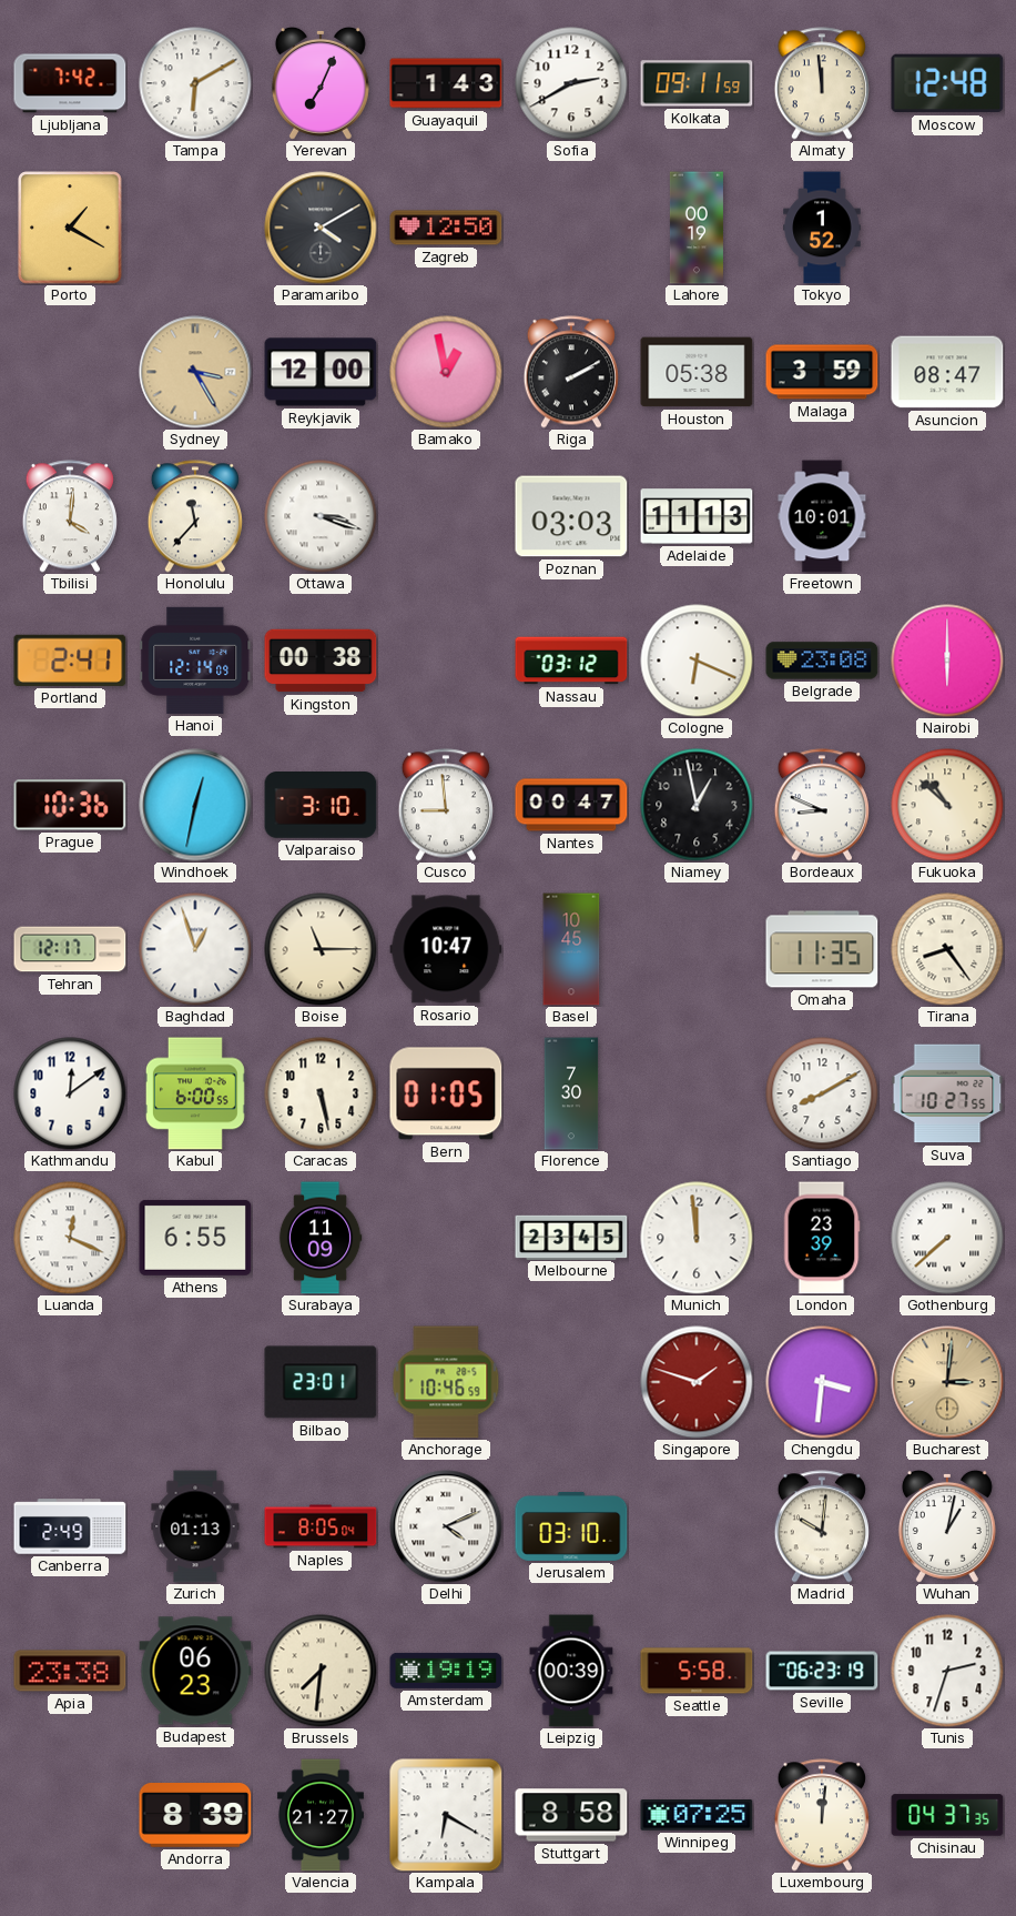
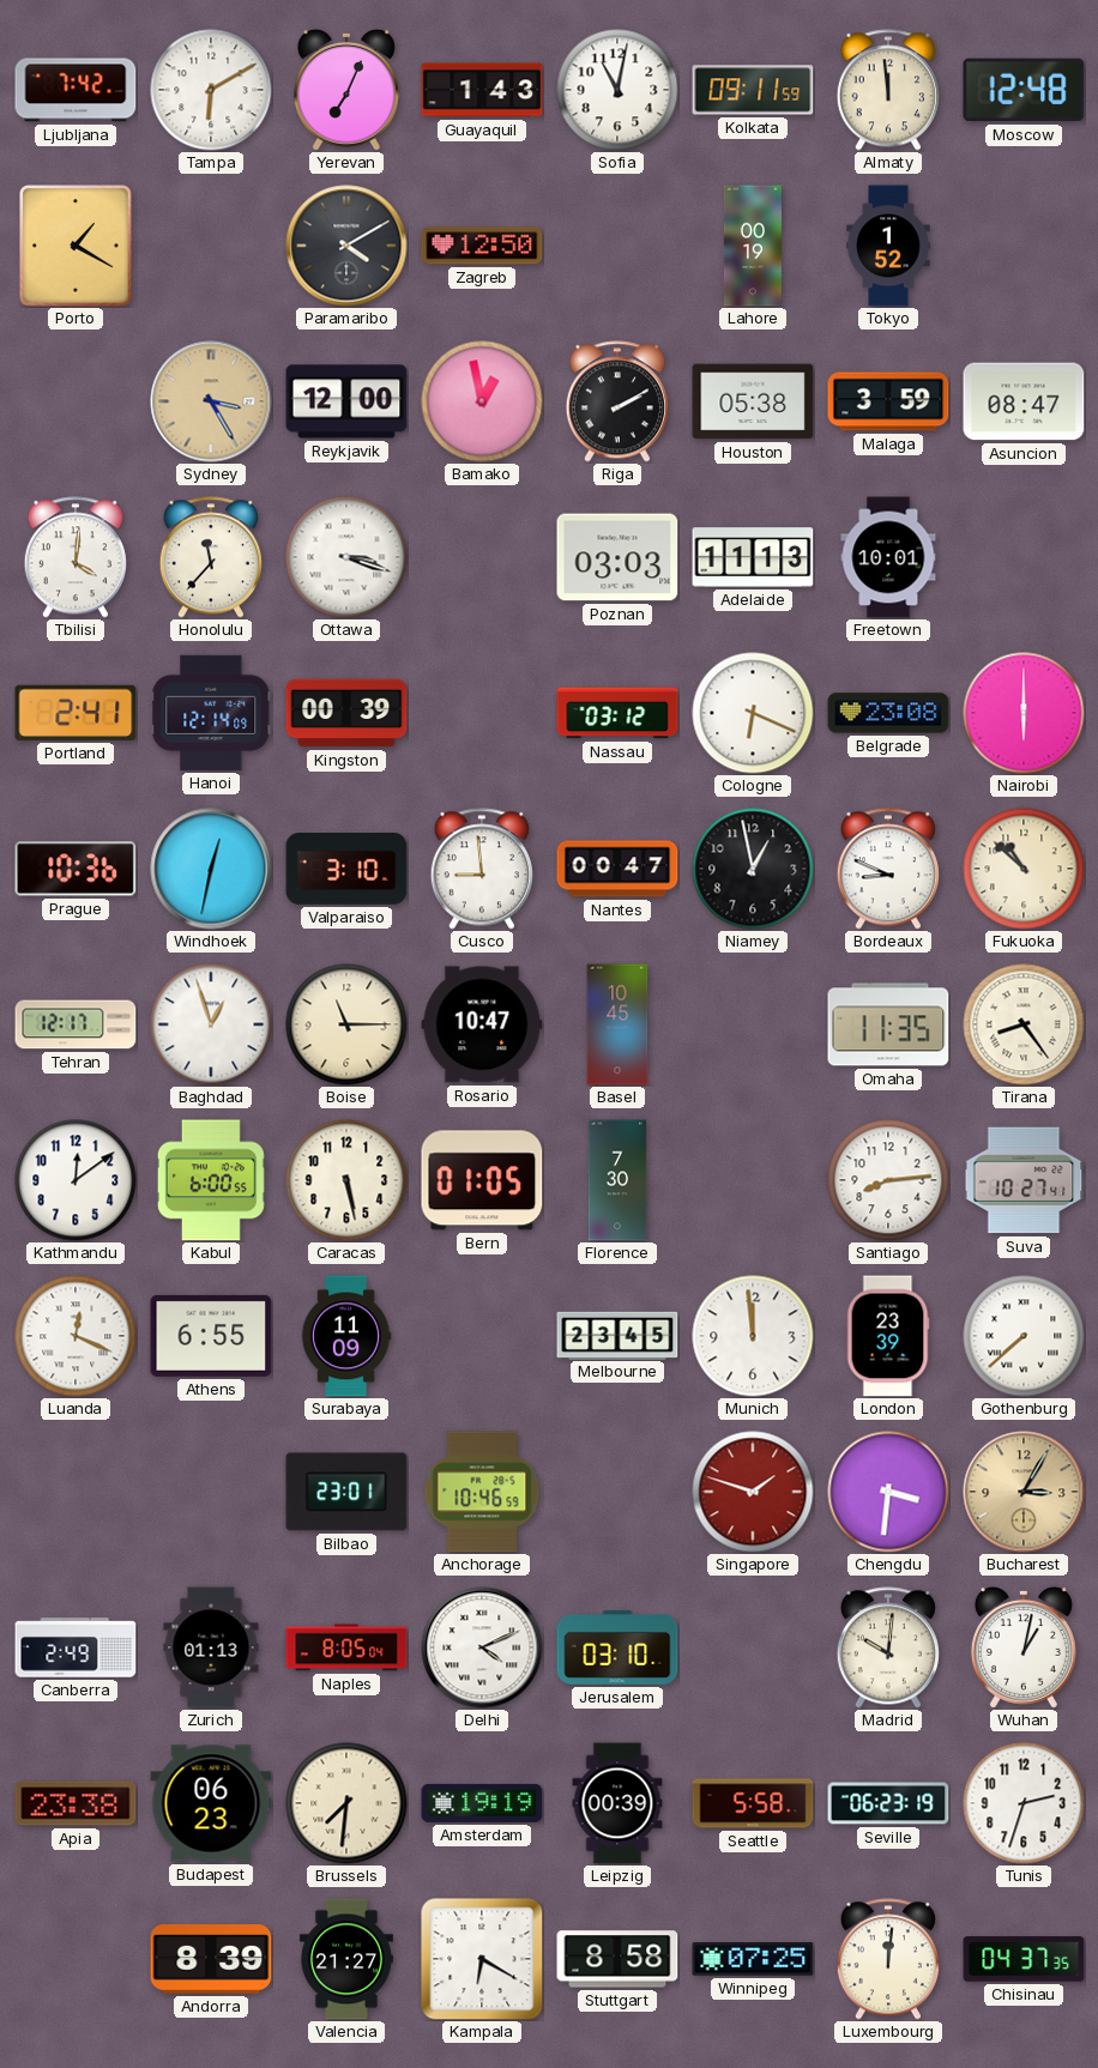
Sofia: 2:40 -> 11:02 (617, 90)
Kingston: 00:38 -> 00:39 (346, 713)
Santiago: 8:10 -> 8:14 (888, 1180)
Suva: 10:27:55 -> 10:27:41 (1024, 1180)
Bucharest: 3:01 -> 3:05 (1024, 1492)
